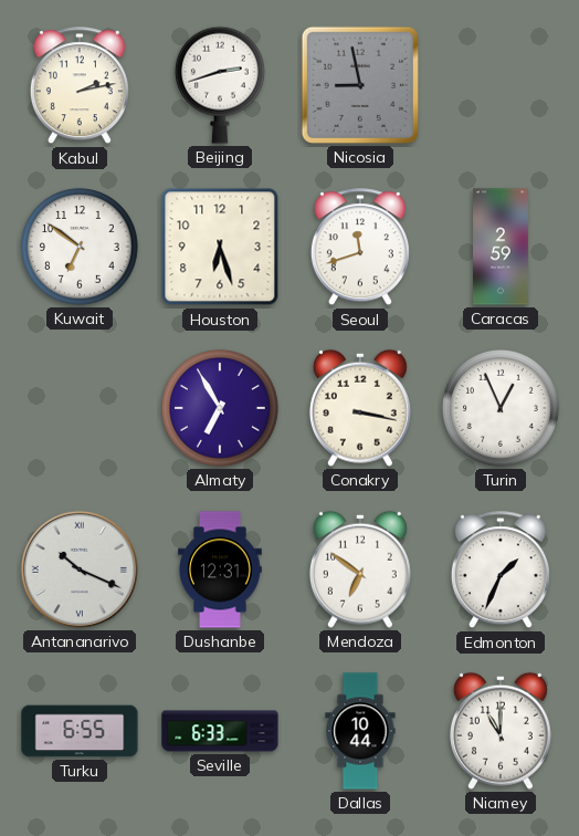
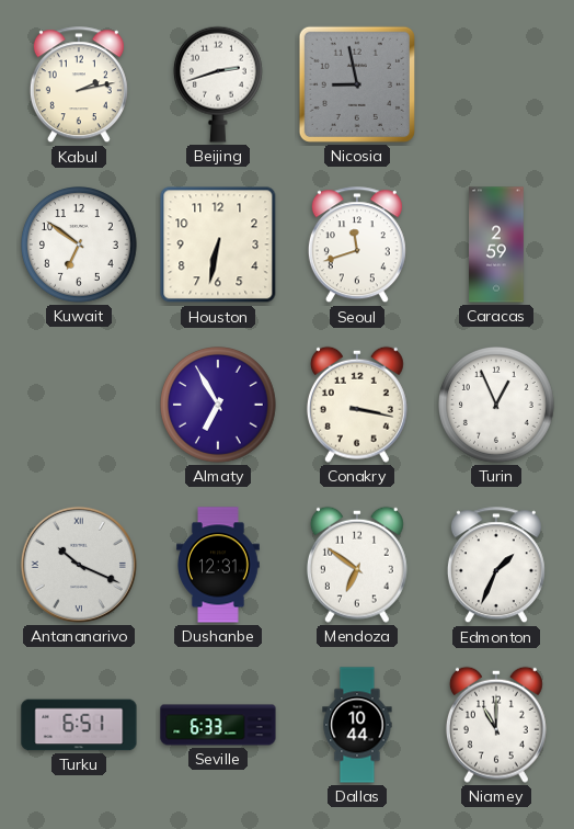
Houston: 6:27 -> 6:32 (218, 245)
Turku: 6:55 -> 6:51 (79, 725)
